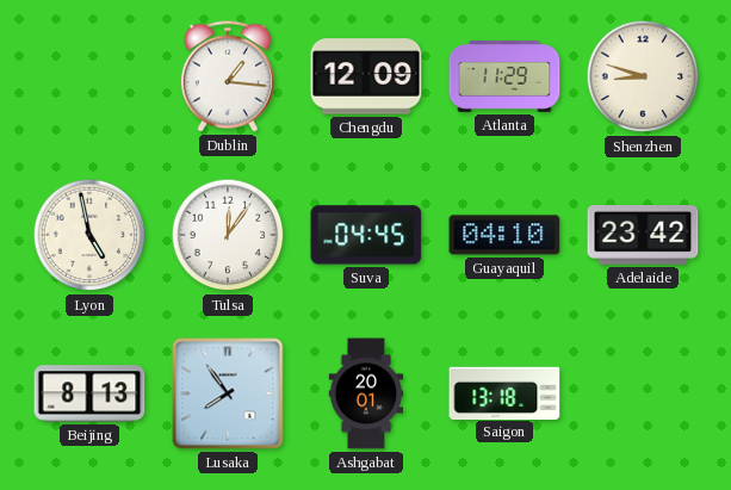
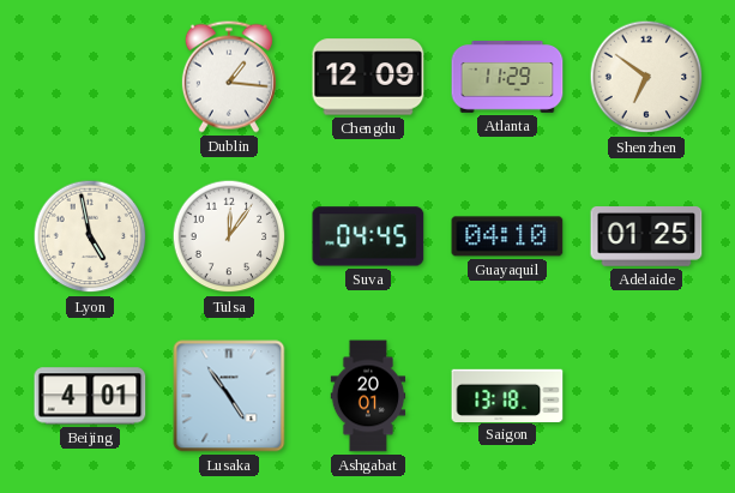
Shenzhen: 8:48 -> 6:51 (646, 77)
Adelaide: 23:42 -> 01:25 (646, 238)
Beijing: 8:13 -> 4:01 (90, 396)
Lusaka: 7:54 -> 4:54 (229, 396)
